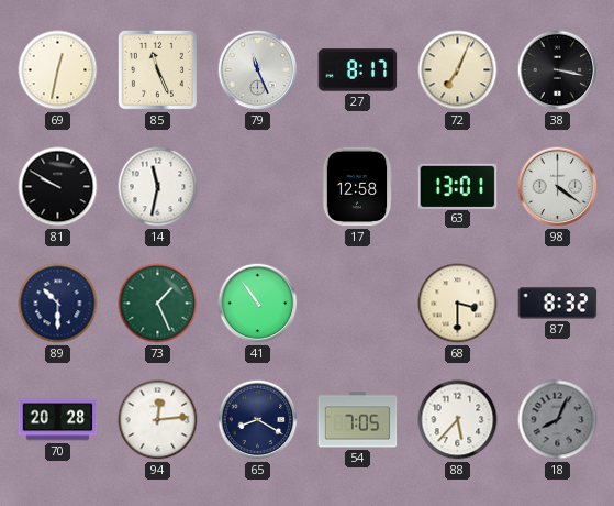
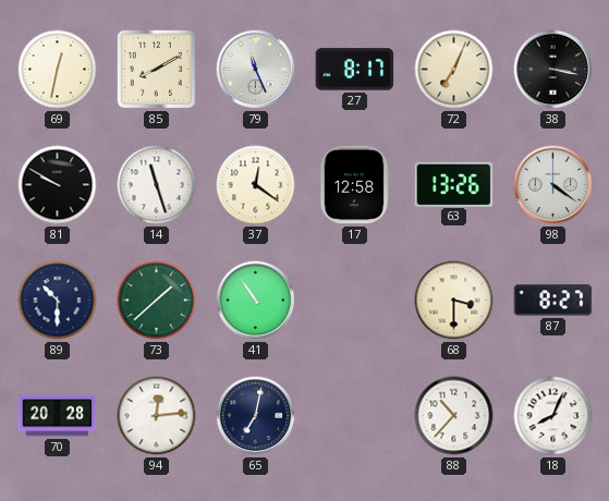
85: 11:26 -> 8:10 (156, 69)
14: 11:32 -> 11:27 (157, 185)
37: none -> 12:21 (256, 185)
63: 13:01 -> 13:26 (454, 184)
73: 1:26 -> 1:38 (157, 301)
87: 8:32 -> 8:27 (553, 301)
65: 8:20 -> 7:02 (256, 416)
54: 7:05 -> none (358, 420)
88: 5:37 -> 10:37 (454, 416)
18 dial: grey -> white (553, 416)
